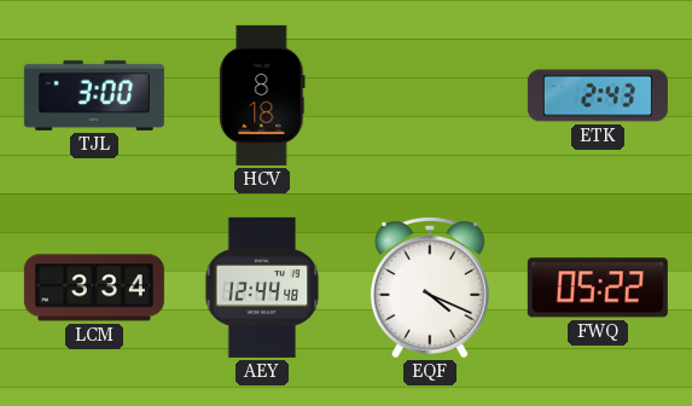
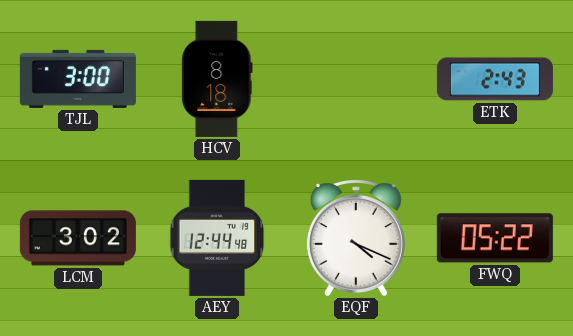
LCM: 3:34 -> 3:02 (78, 238)
